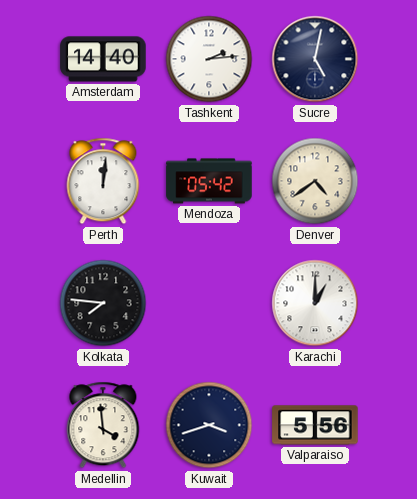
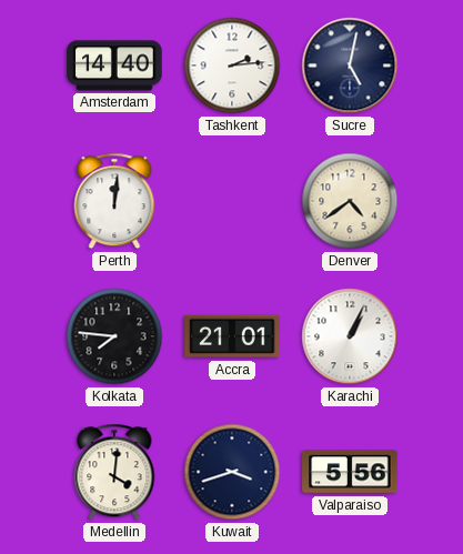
Mendoza: 05:42 -> none (209, 181)
Accra: none -> 21:01 (232, 336)
Karachi: 1:00 -> 1:04 (350, 336)
Medellin: 3:59 -> 4:01 (114, 472)
